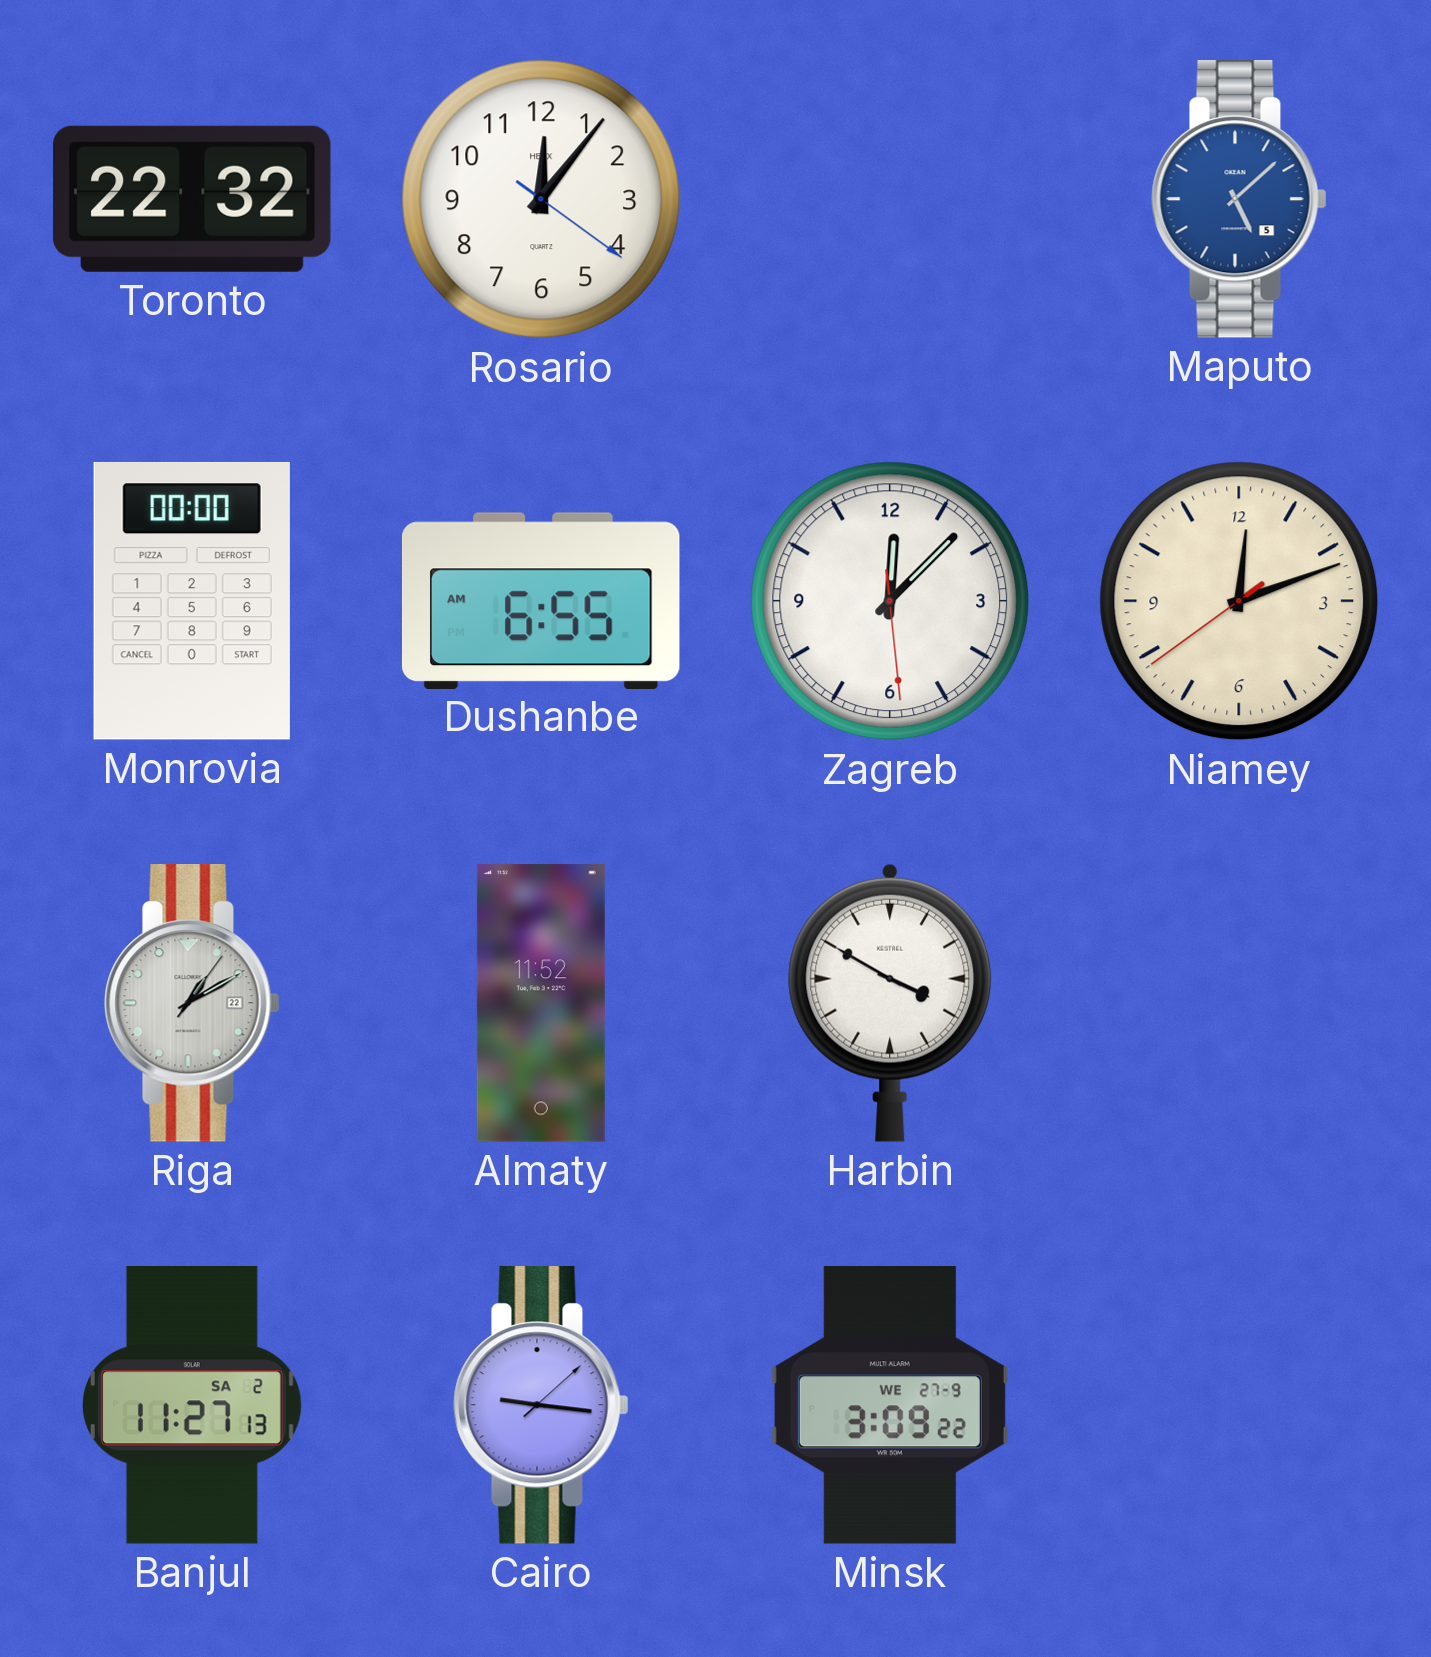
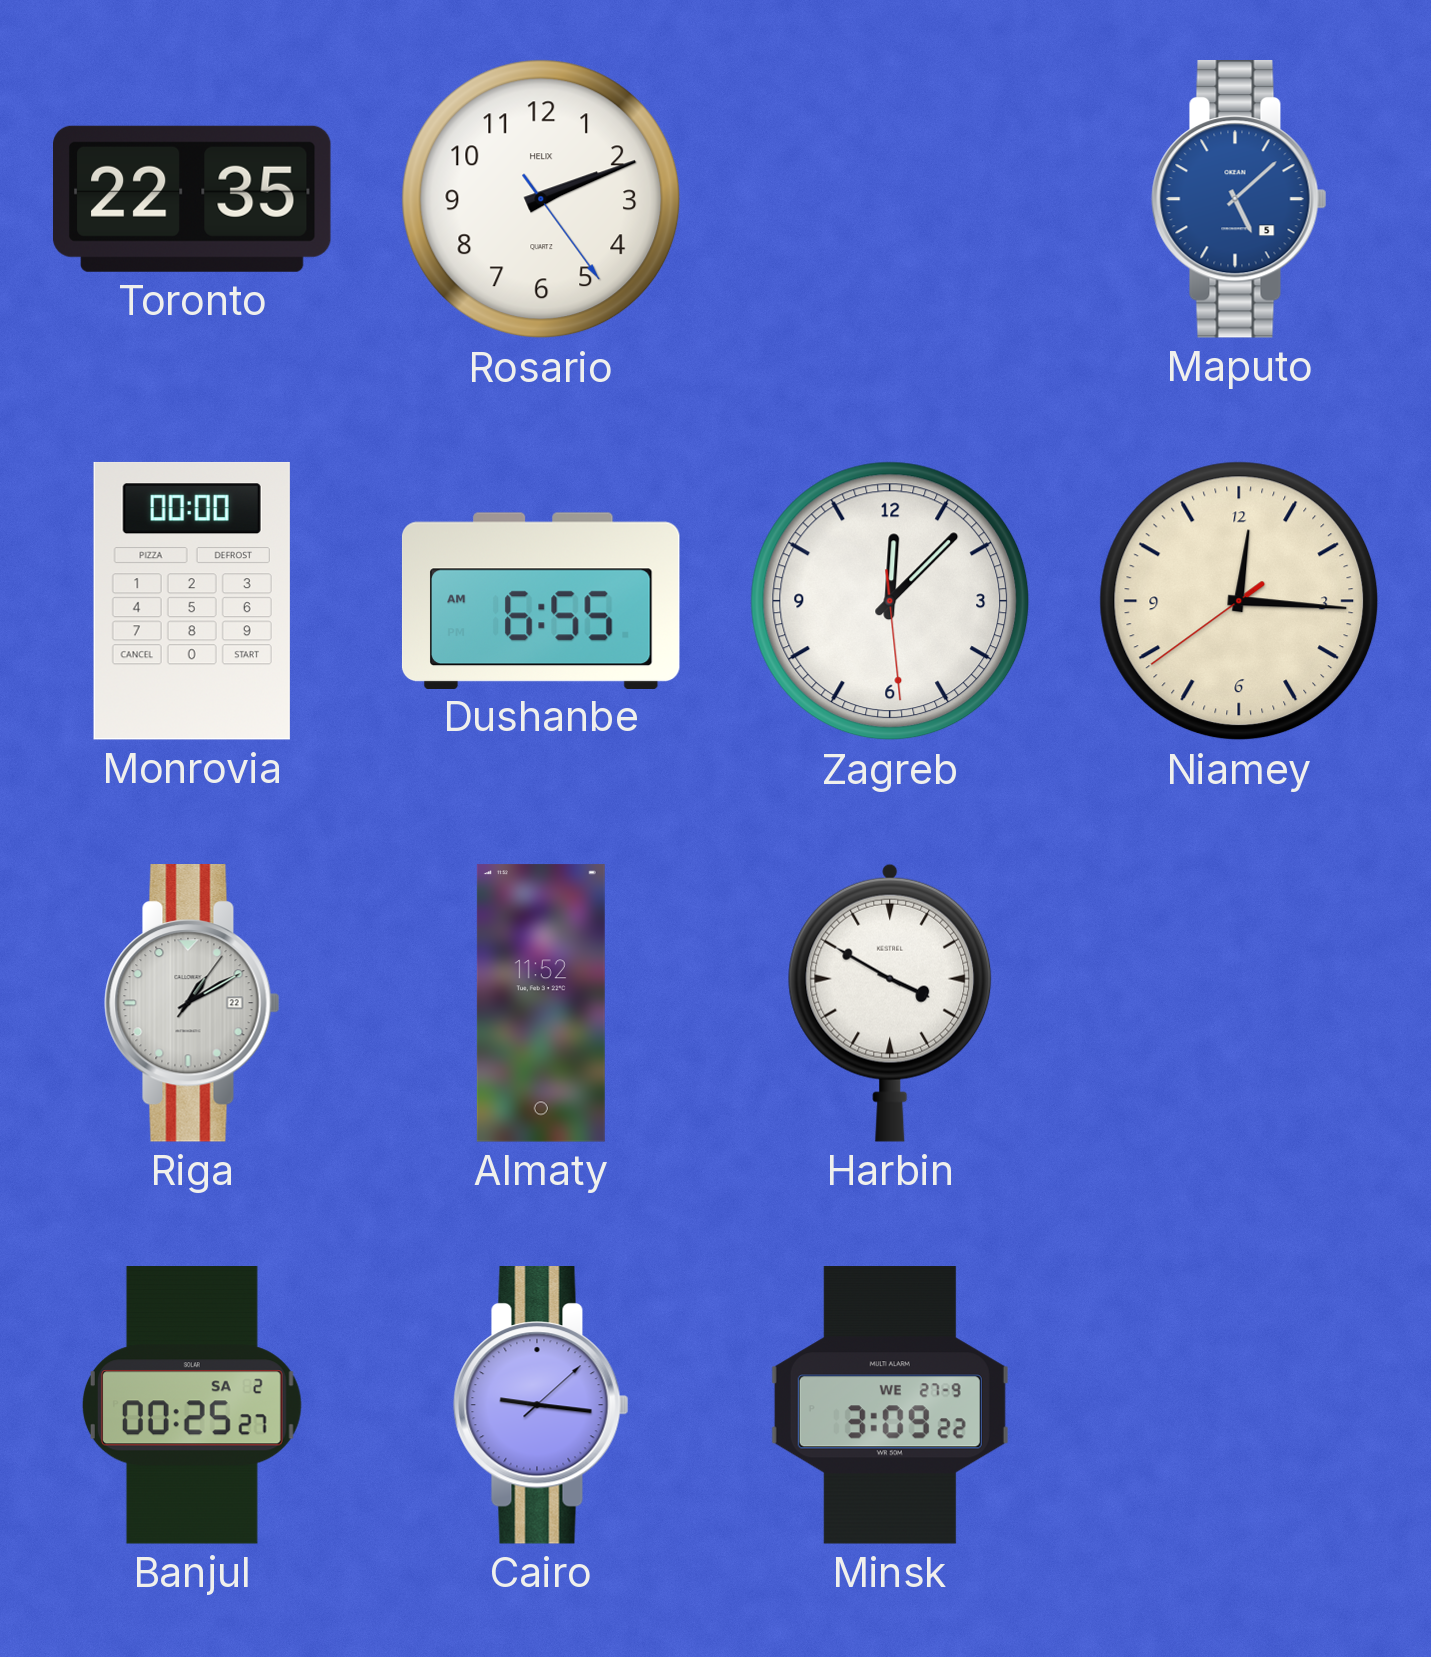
Toronto: 22:32 -> 22:35 (192, 199)
Rosario: 12:06 -> 2:11 (541, 199)
Niamey: 12:11 -> 12:15 (1239, 601)
Banjul: 11:27 -> 00:25 (192, 1405)
